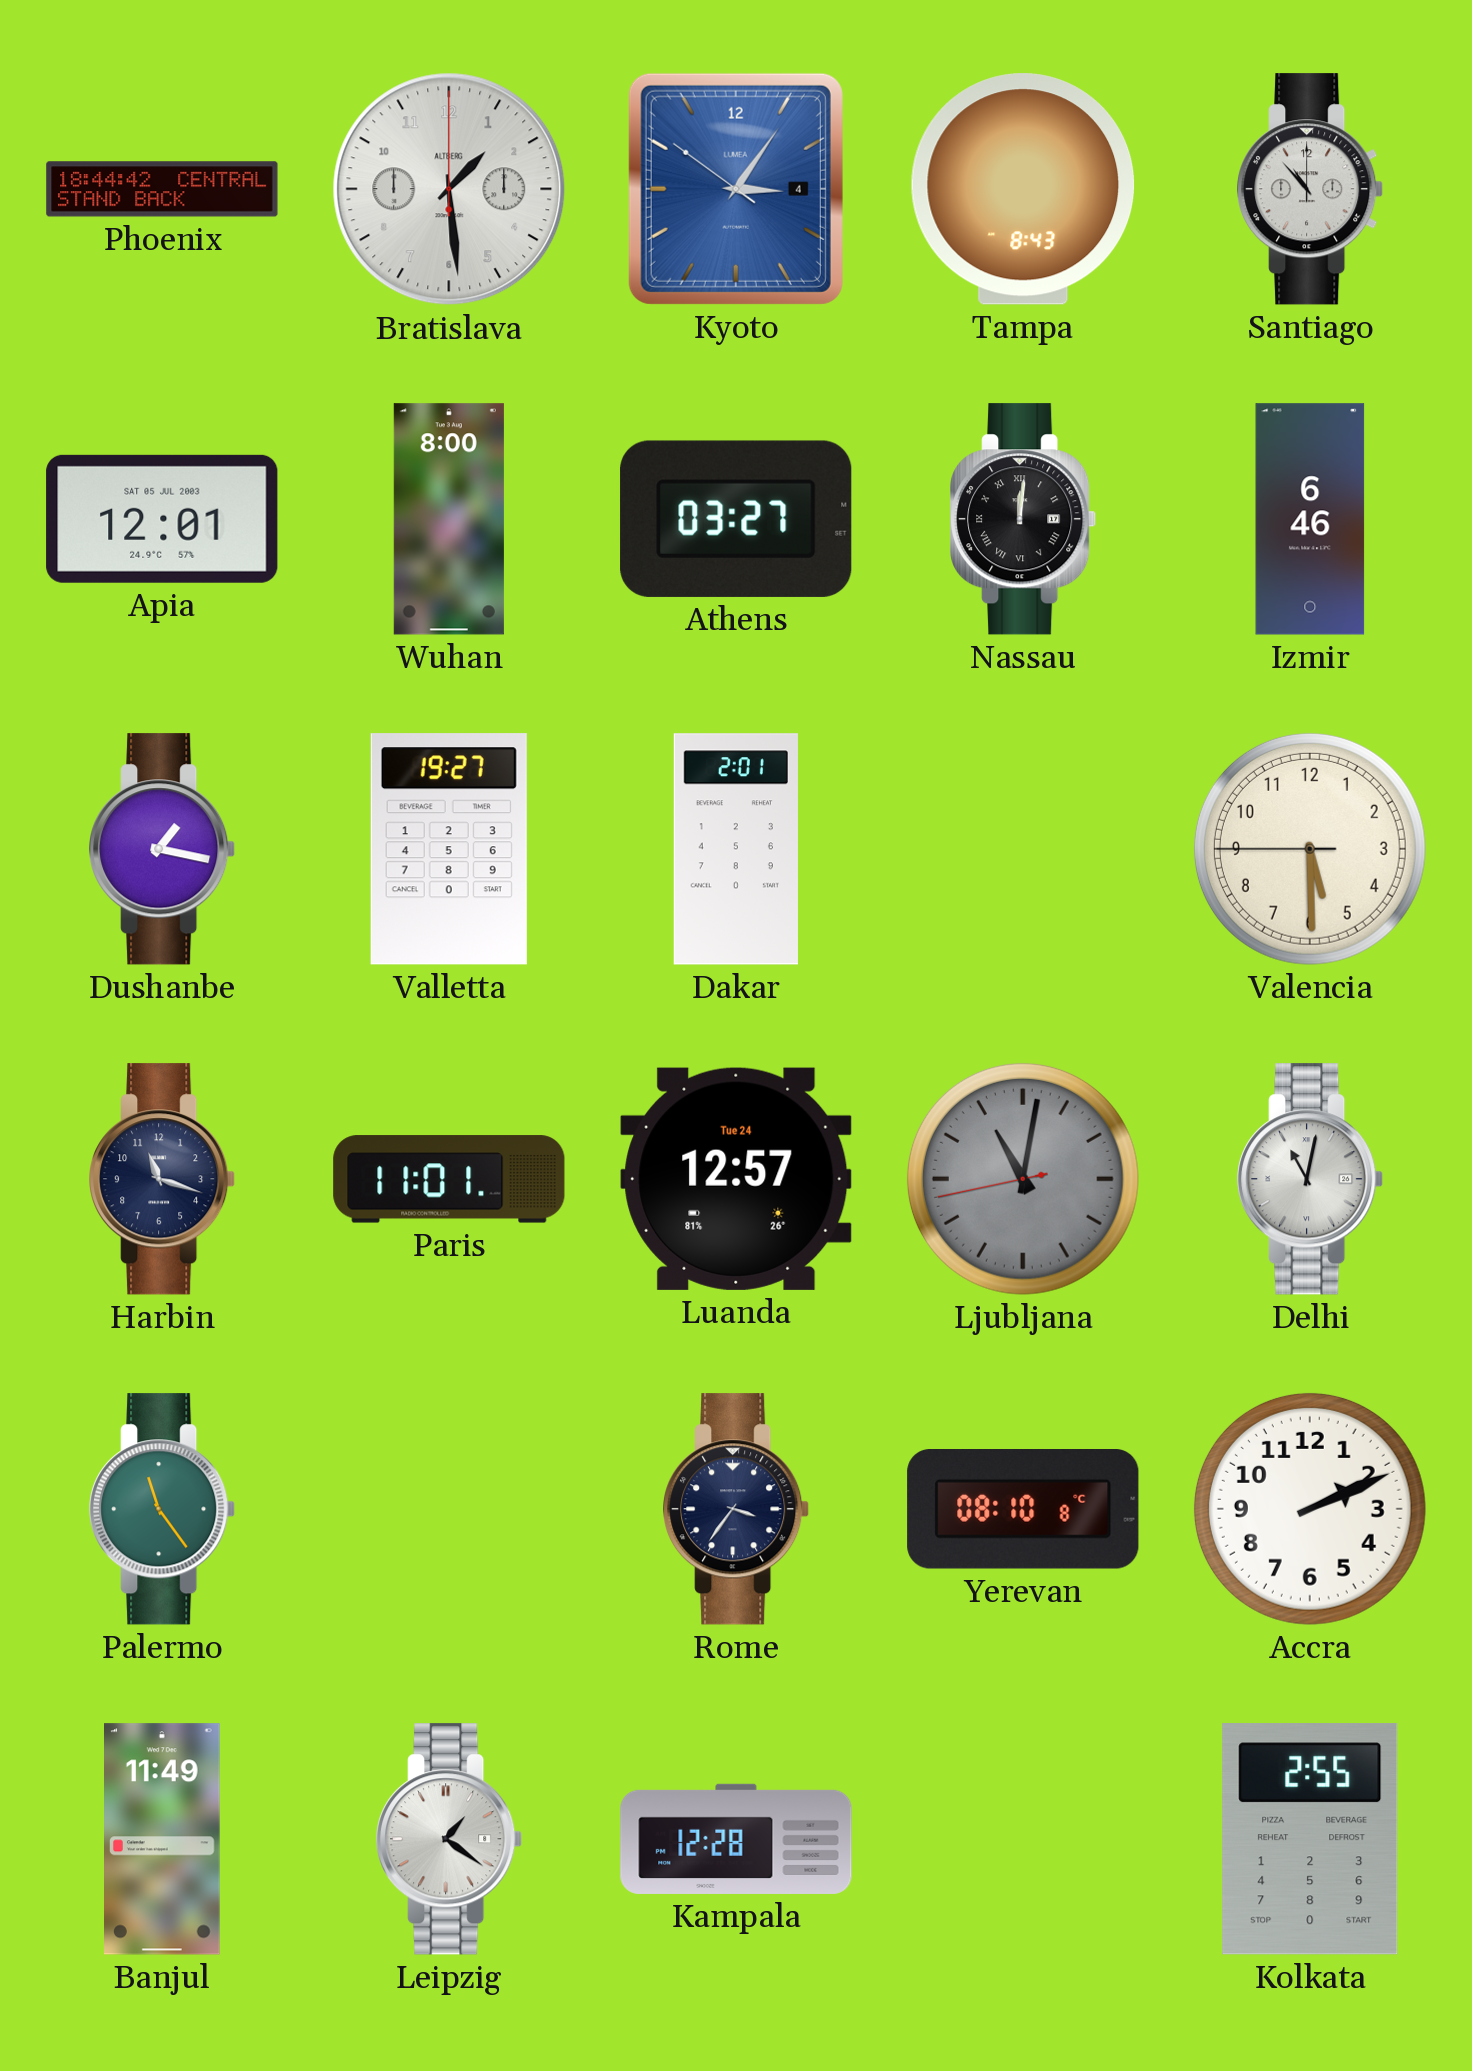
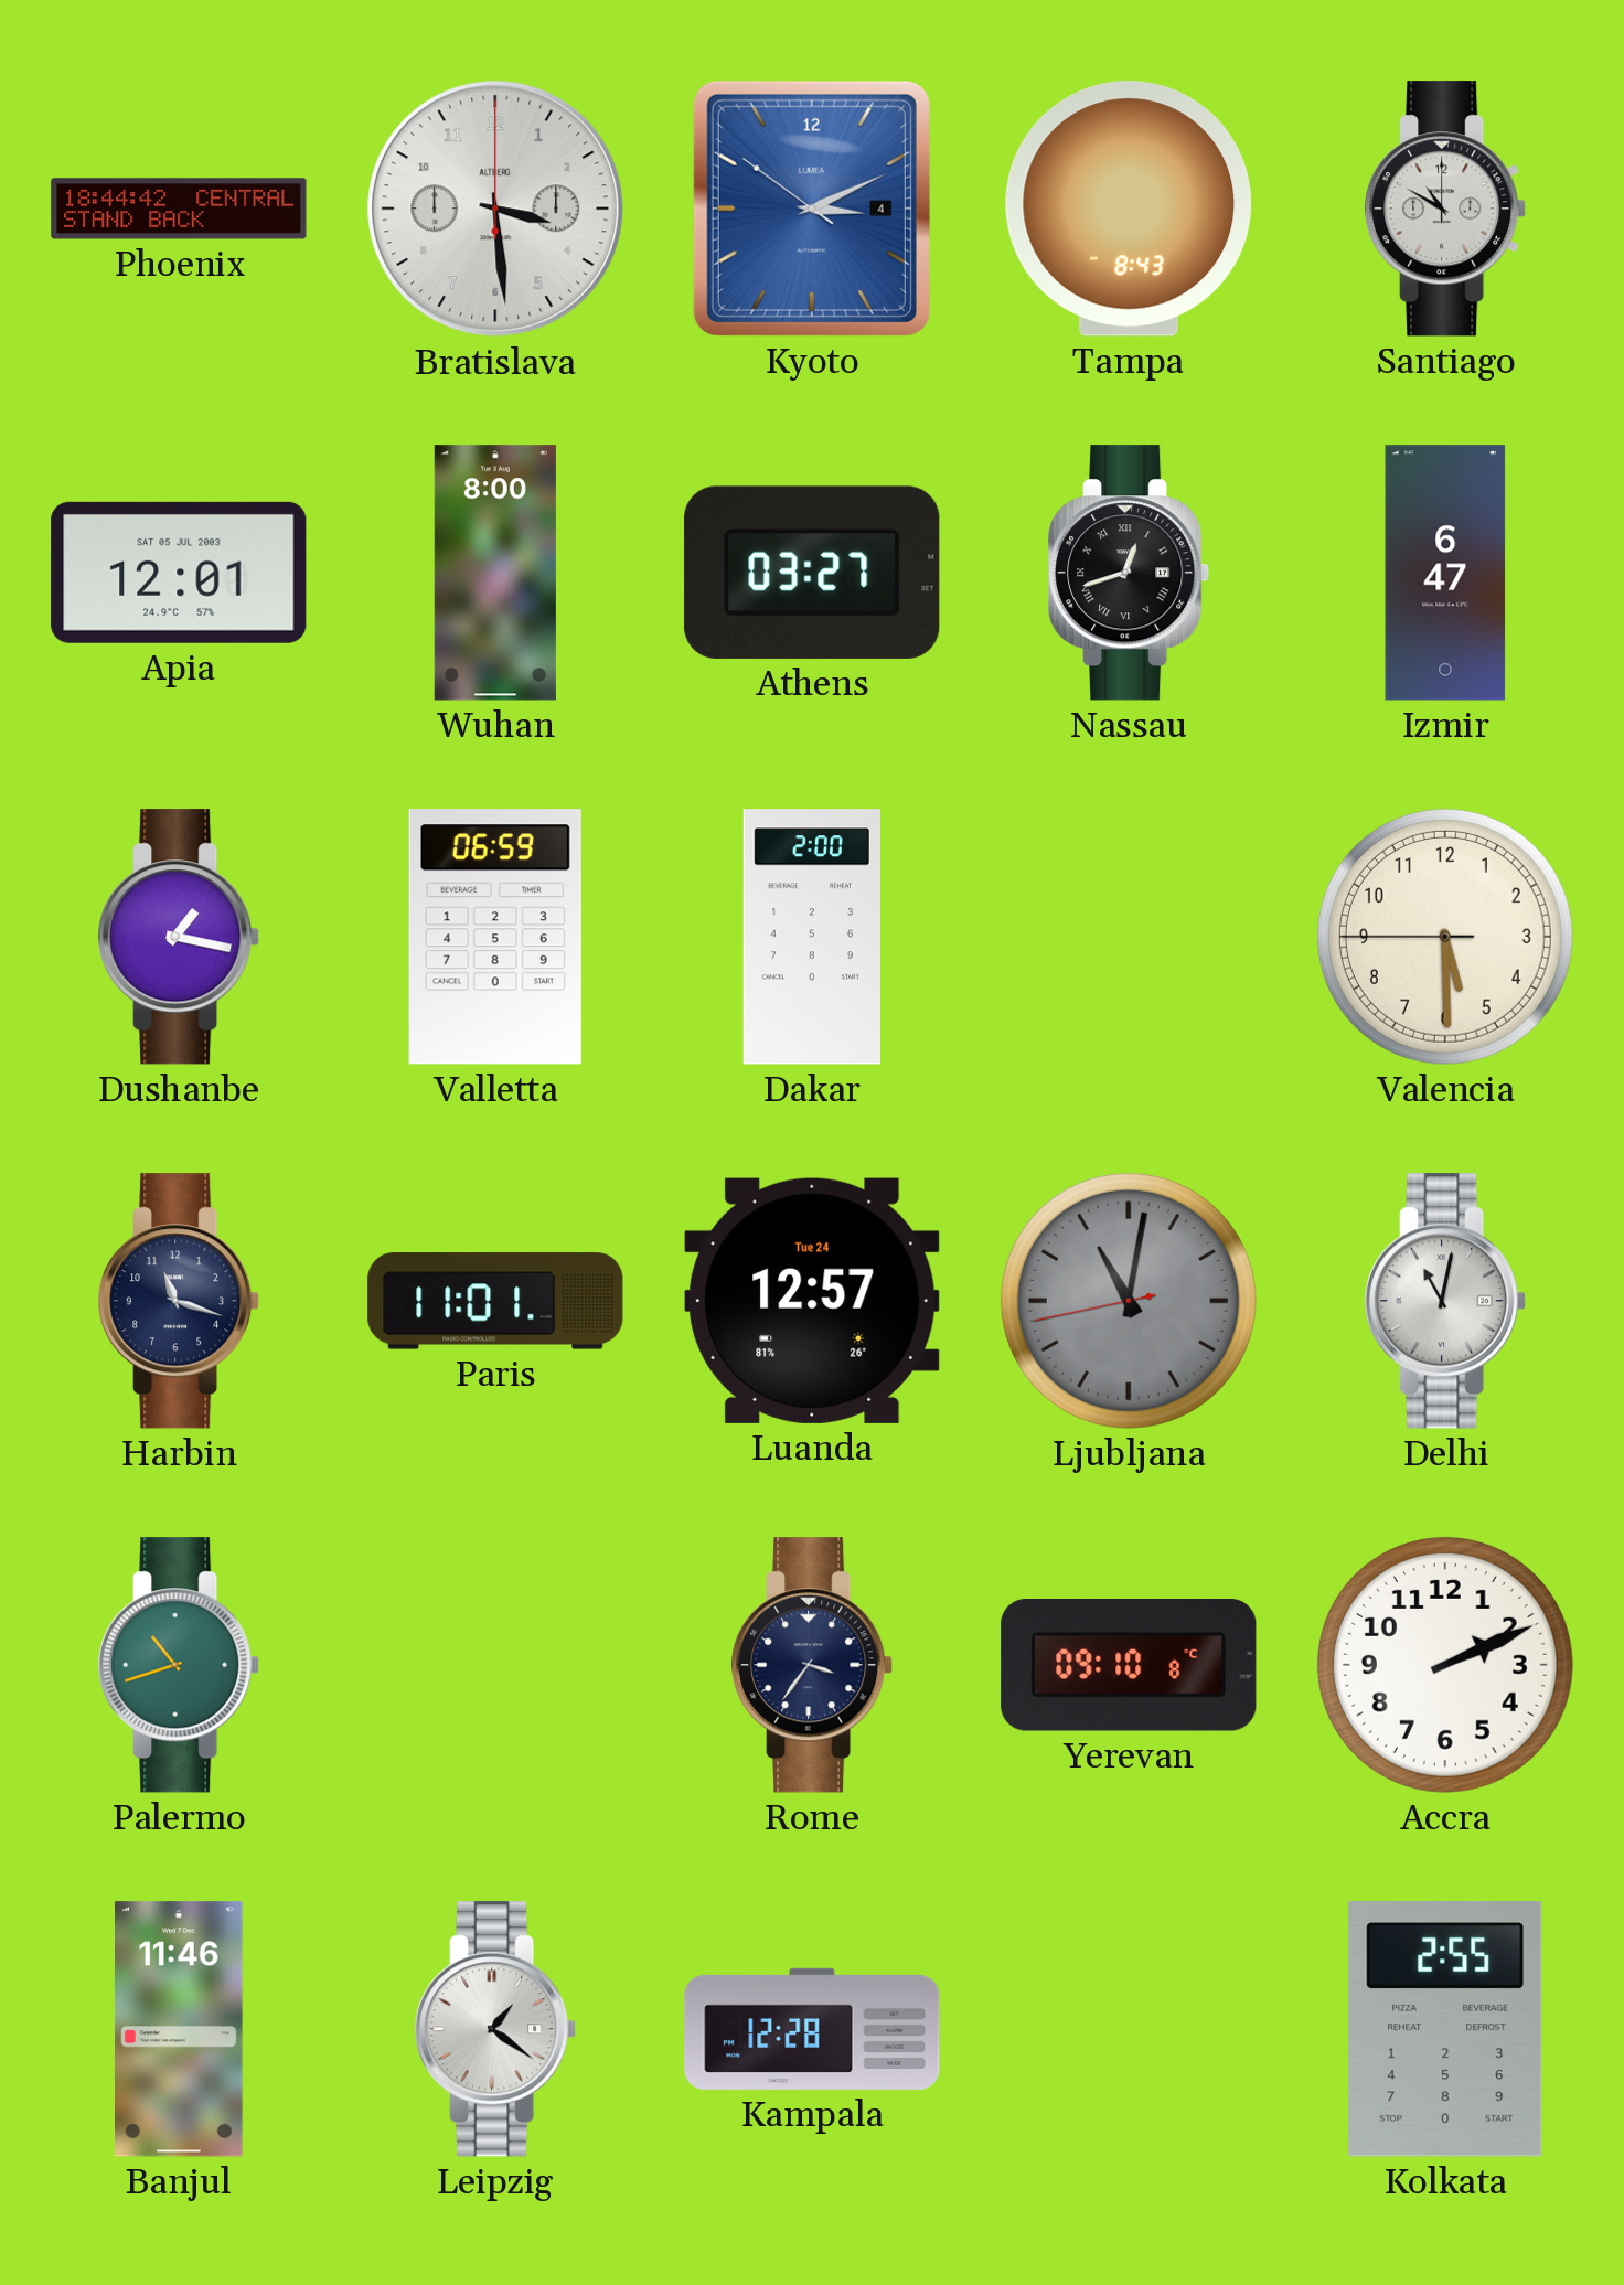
Bratislava: 1:29 -> 3:29 (495, 209)
Kyoto: 3:05 -> 3:10 (812, 209)
Santiago: 10:53 -> 10:50 (1446, 209)
Nassau: 12:01 -> 12:42 (1130, 573)
Izmir: 6:46 -> 6:47 (1445, 573)
Valletta: 19:27 -> 06:59 (495, 937)
Dakar: 2:01 -> 2:00 (812, 937)
Palermo: 11:24 -> 10:42 (180, 1665)
Yerevan: 08:10 -> 09:10 (1129, 1666)
Banjul: 11:49 -> 11:46 (180, 2029)
